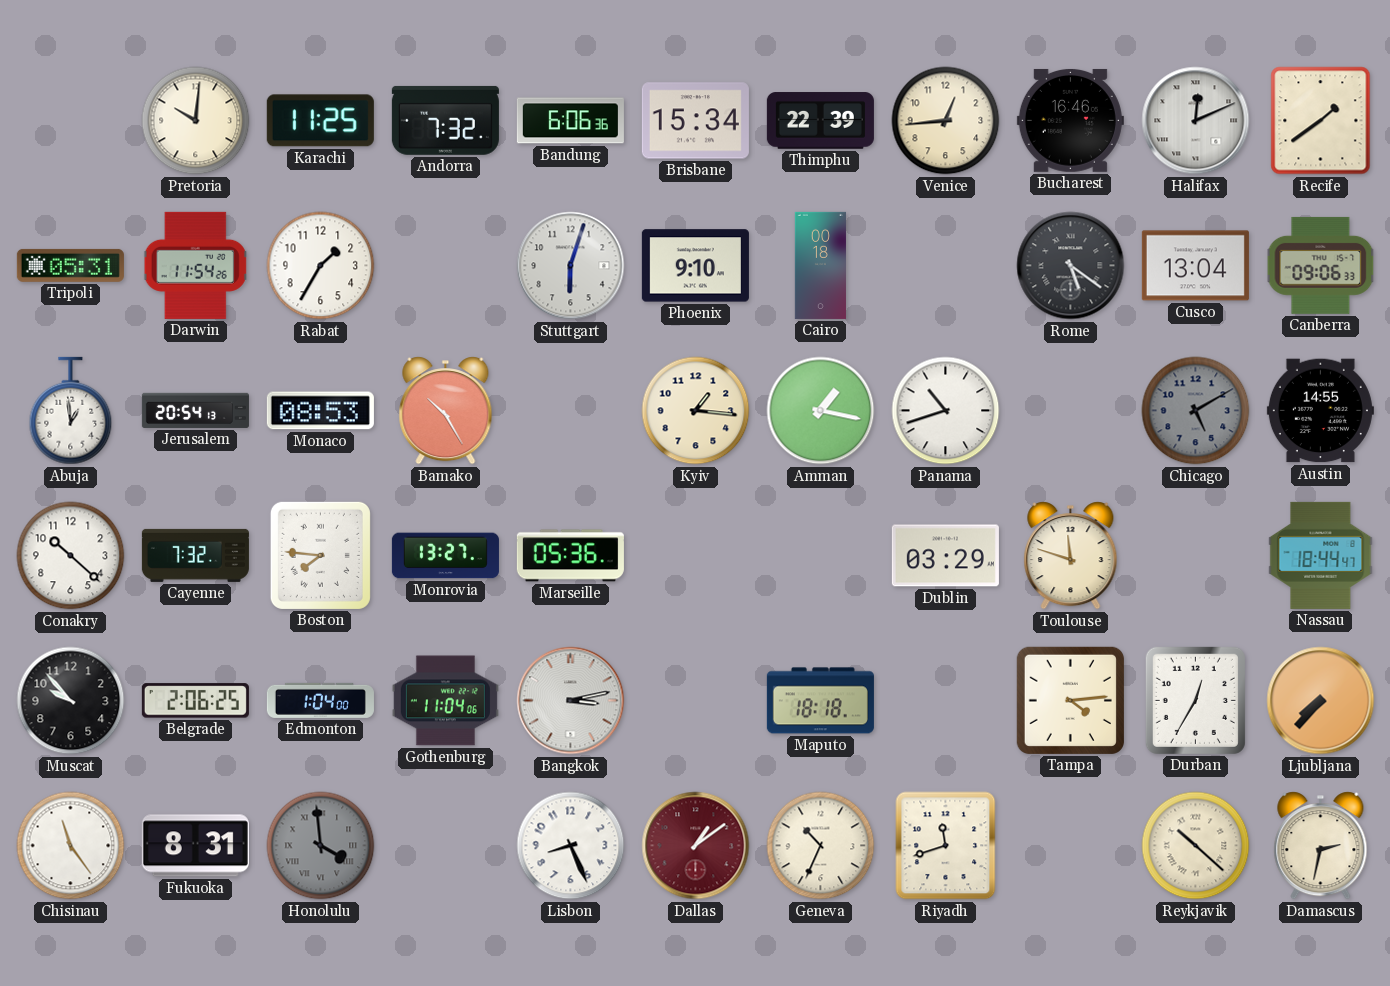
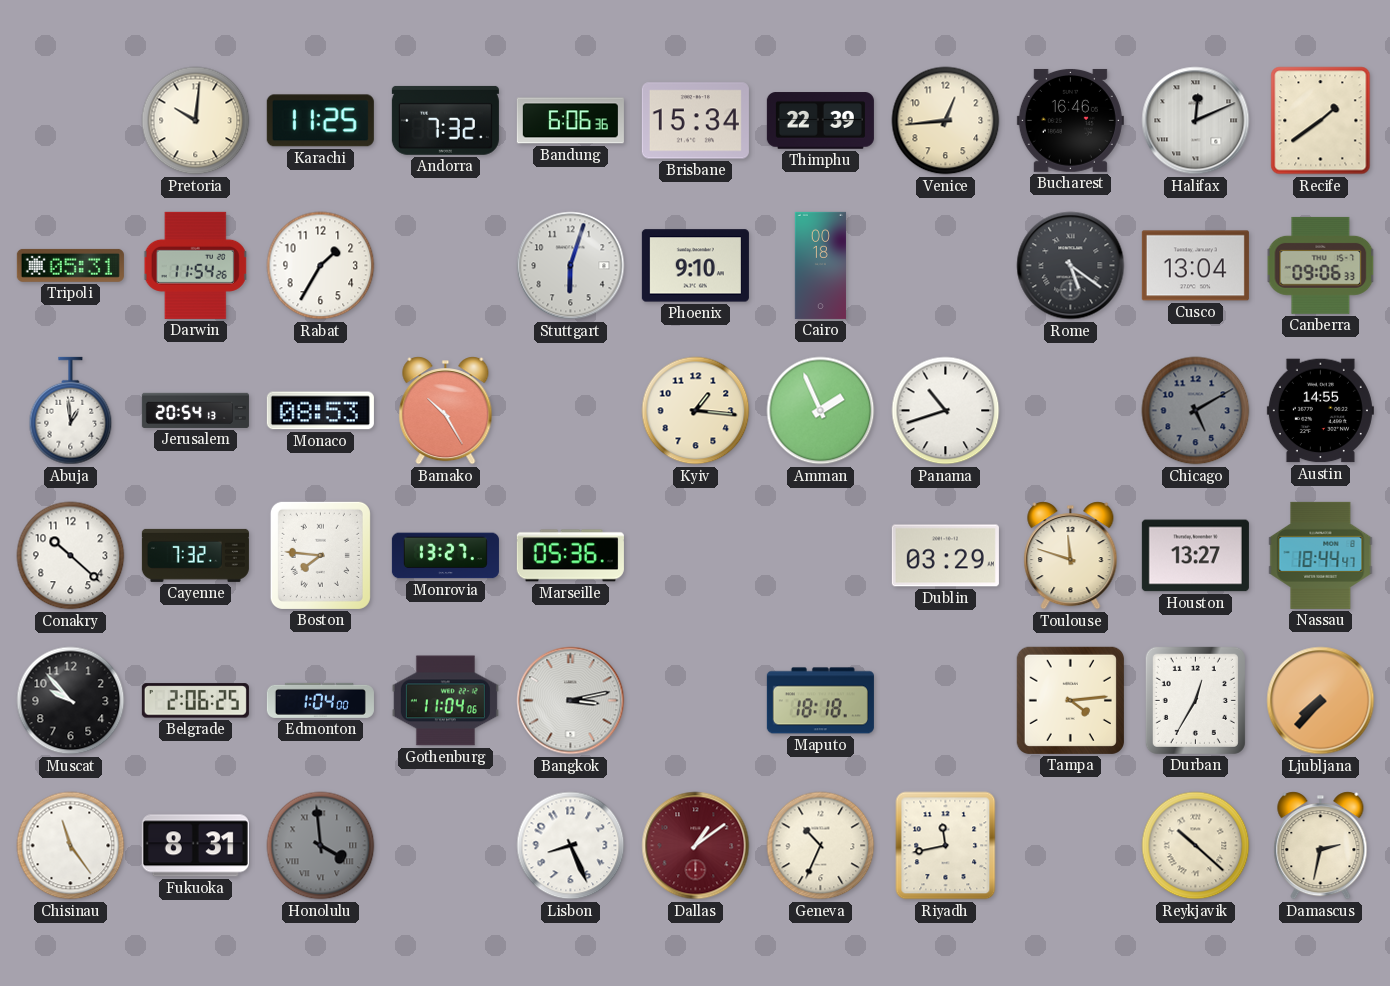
Amman: 1:17 -> 1:56 (821, 411)
Houston: none -> 13:27 (1195, 556)
Riyadh: 11:42 -> 11:43 (946, 846)
